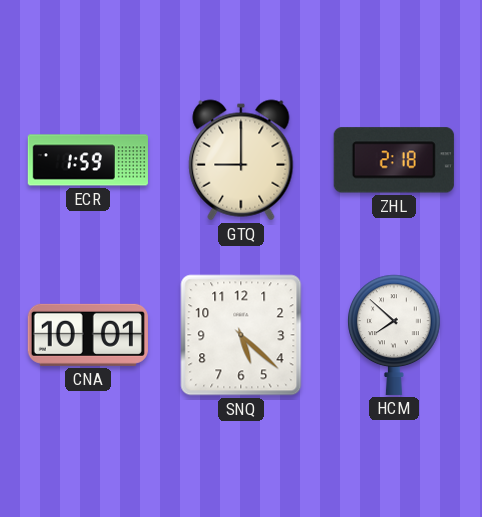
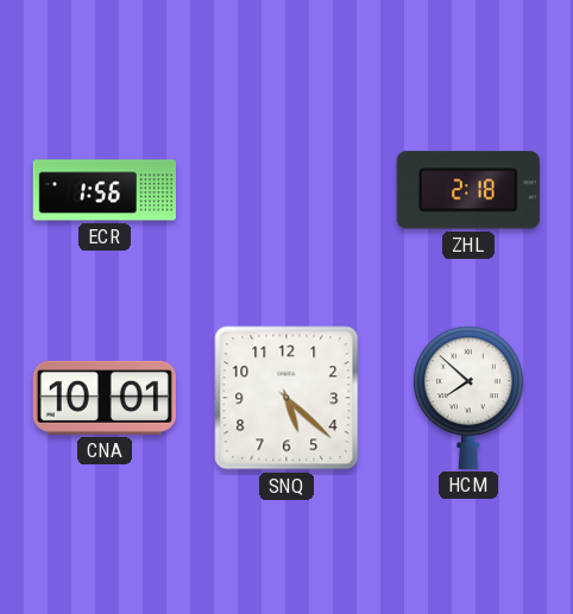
ECR: 1:59 -> 1:56 (105, 190)
GTQ: 9:00 -> none (241, 160)
